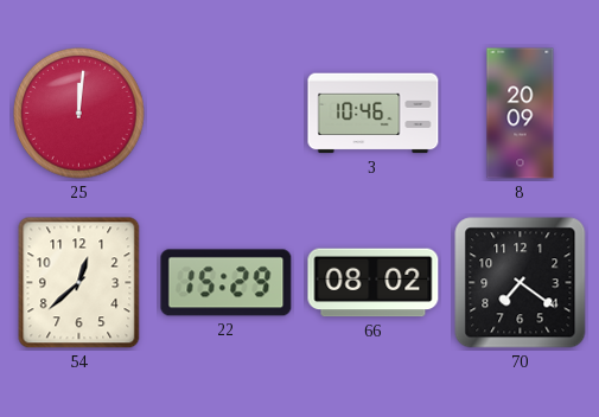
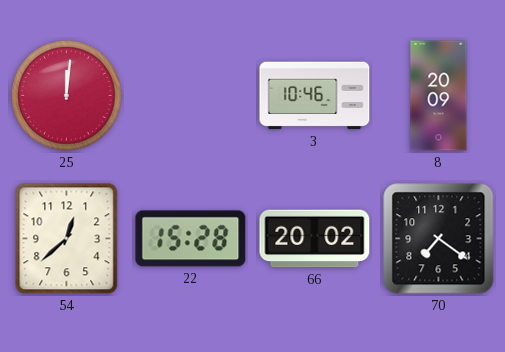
22: 15:29 -> 15:28 (191, 239)
66: 08:02 -> 20:02 (315, 239)
